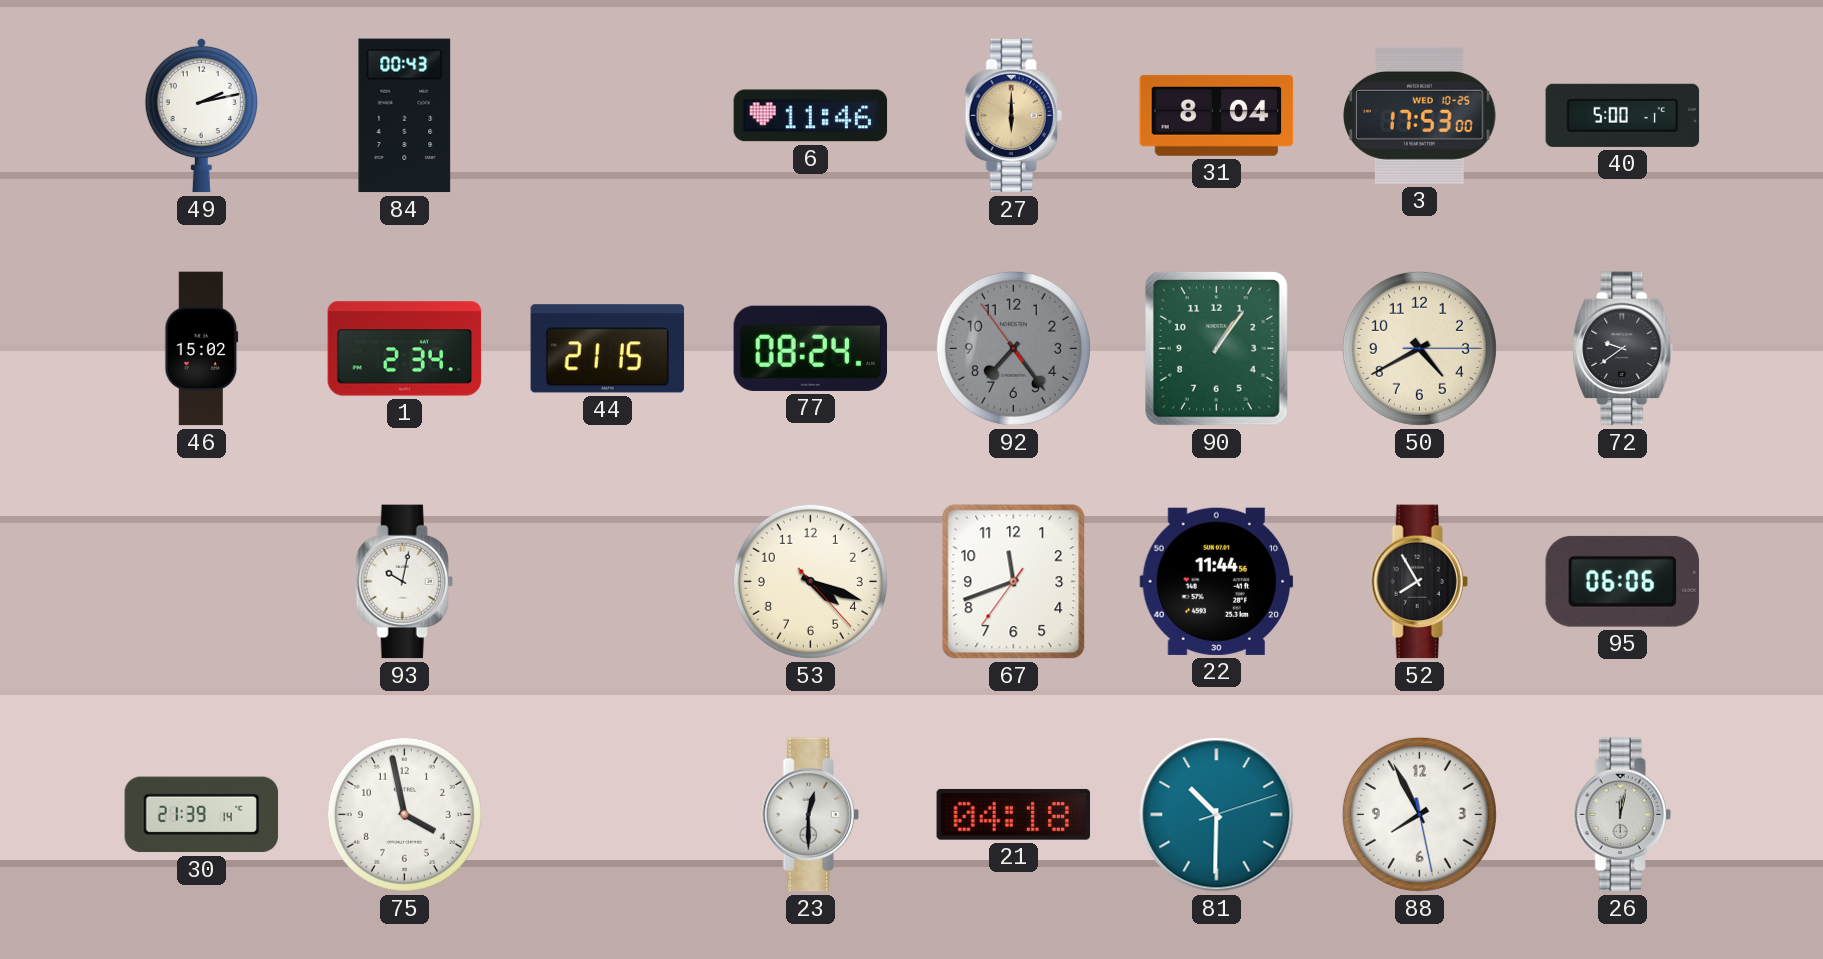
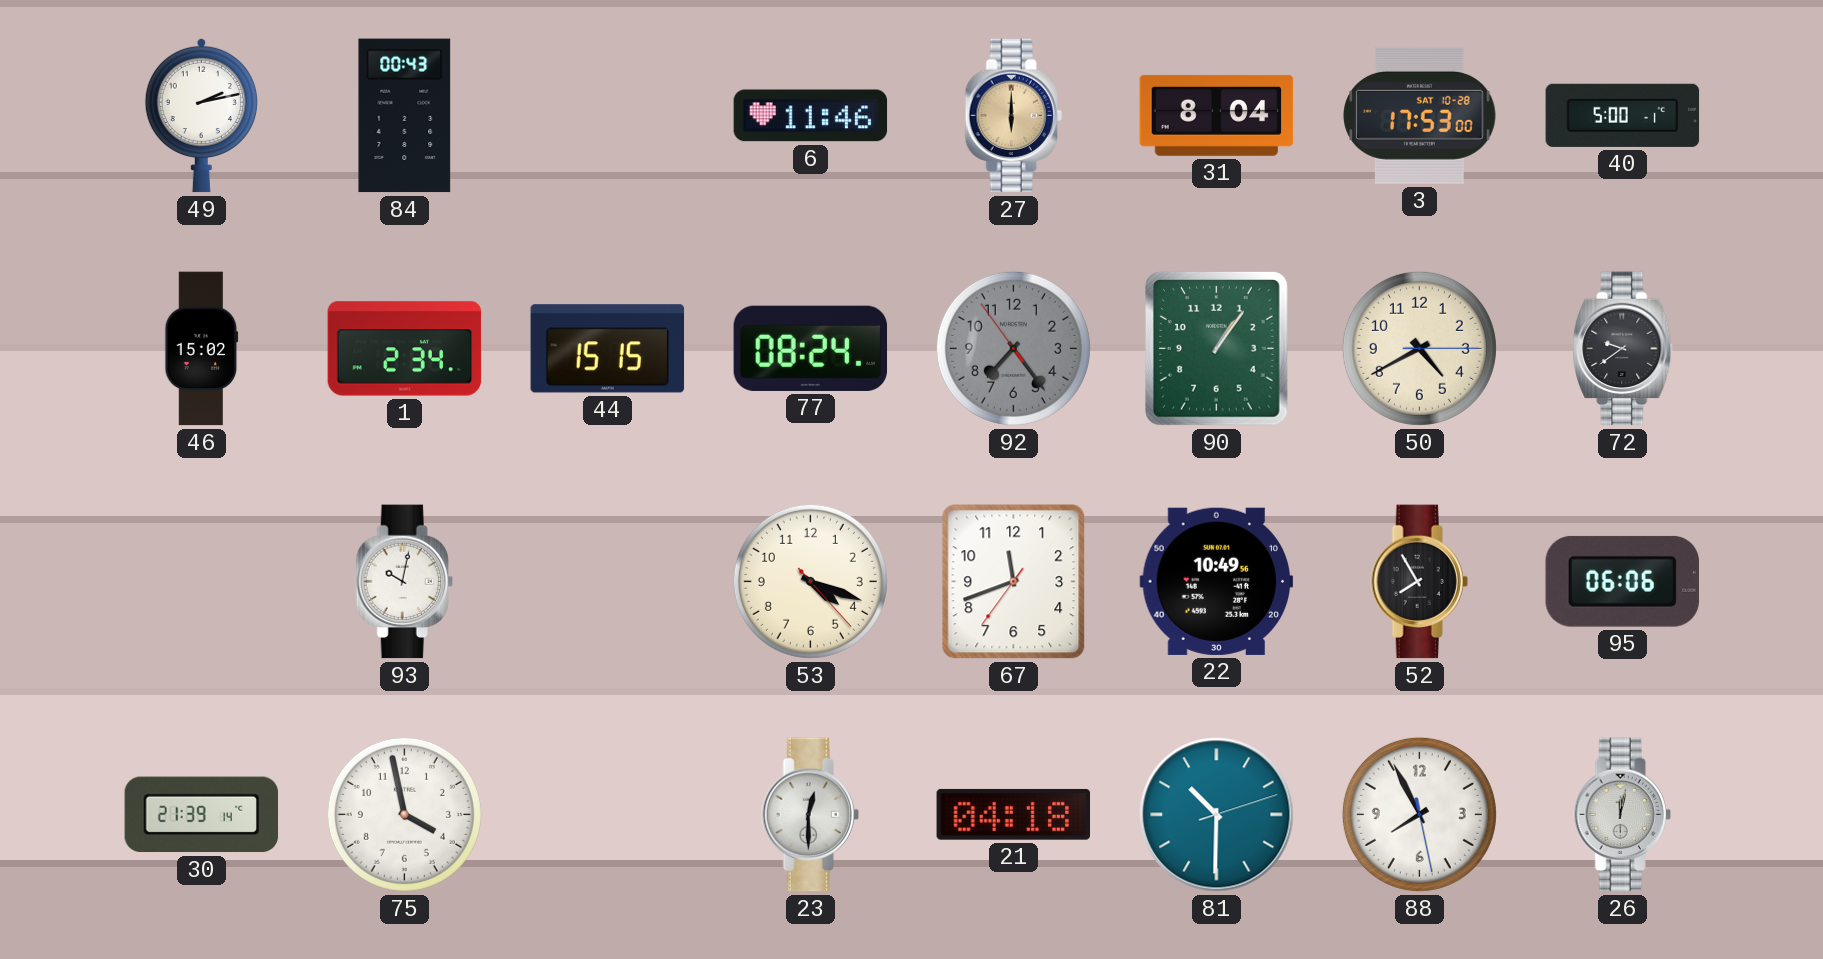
3 date: WED 10-25 -> SAT 10-28 (1420, 115)
44: 21:15 -> 15:15 (608, 349)
22: 11:44 -> 10:49 (1217, 581)
